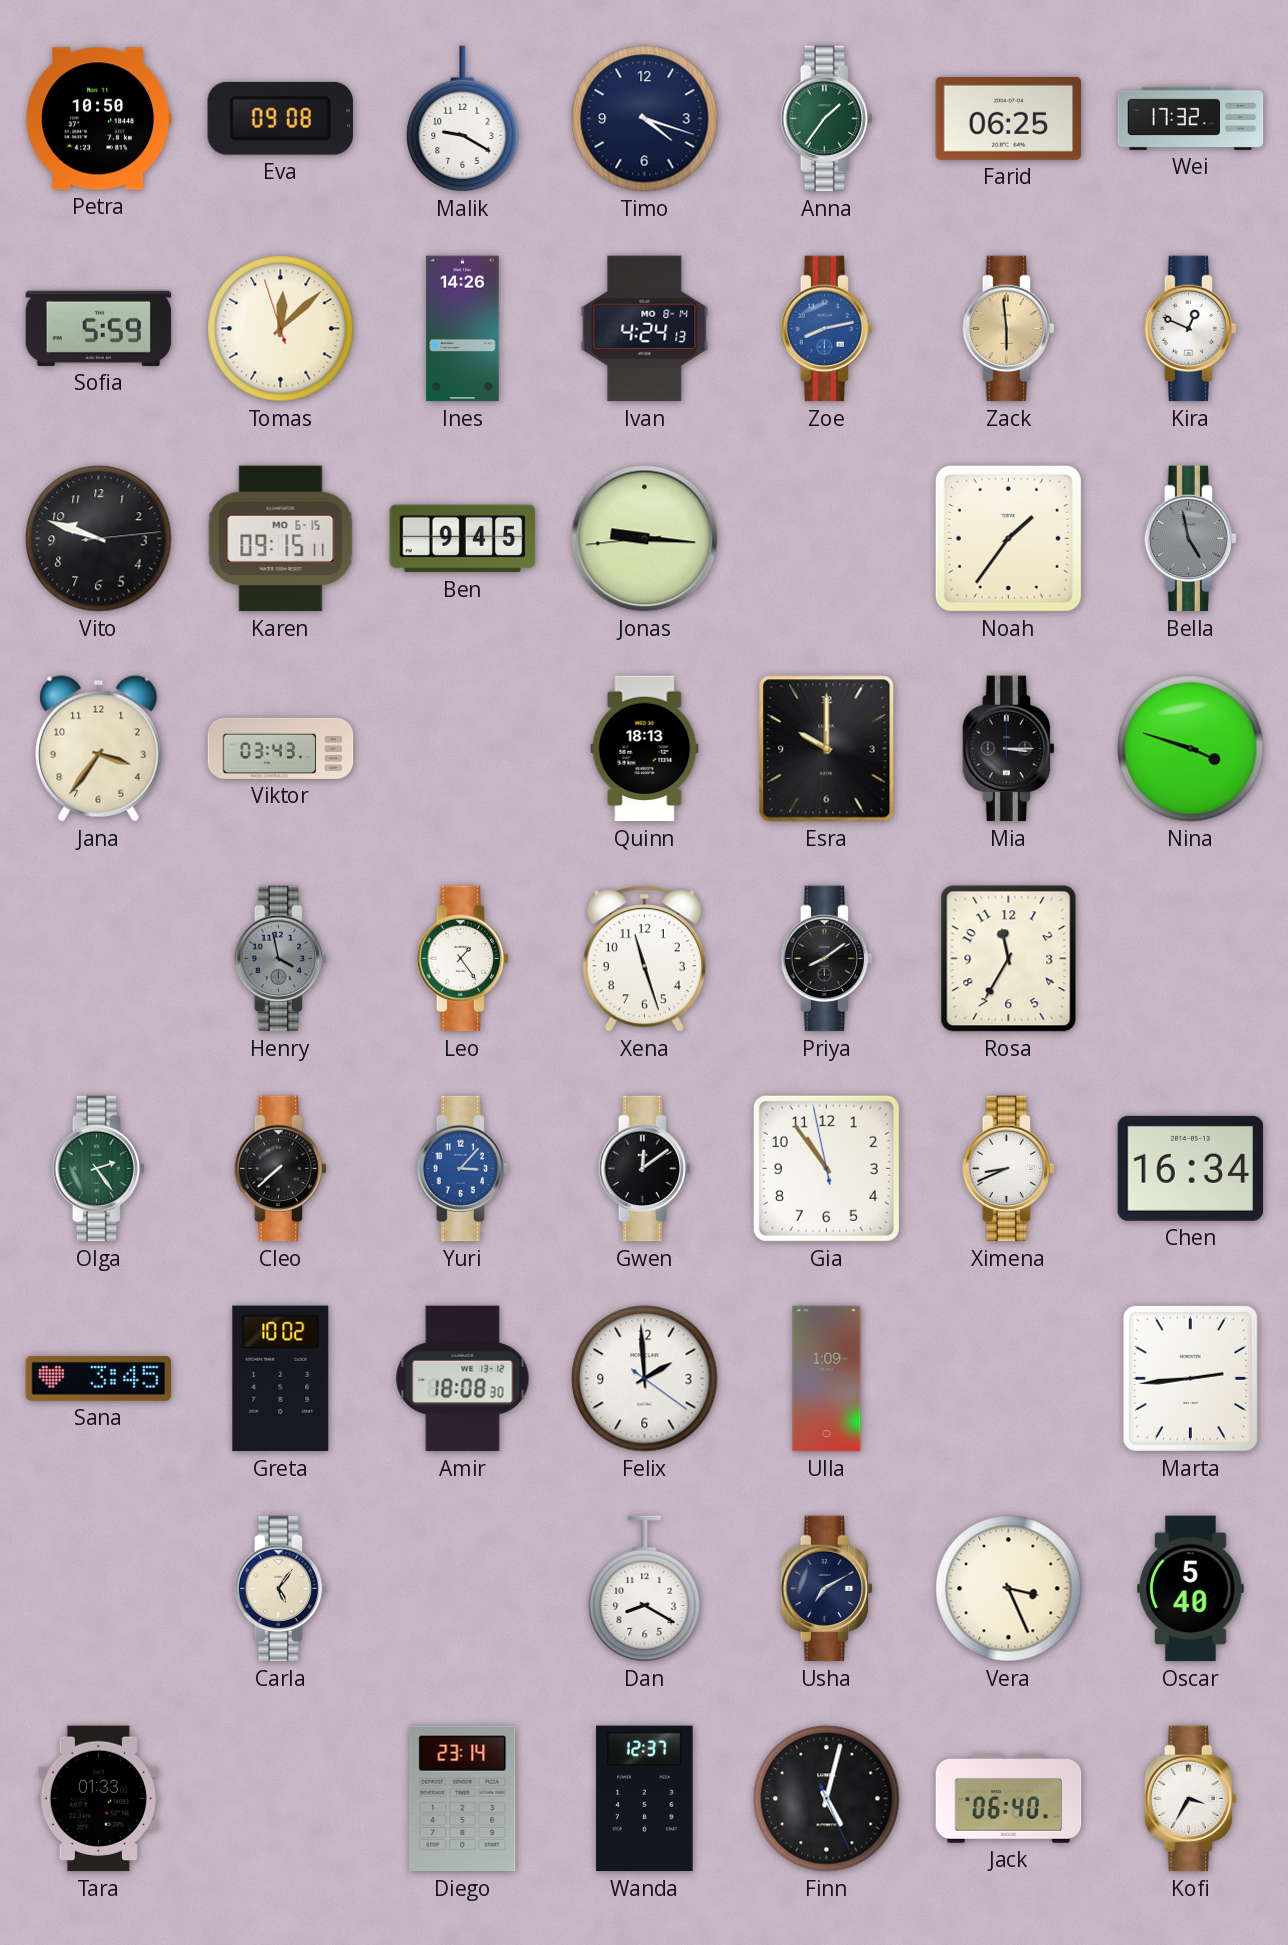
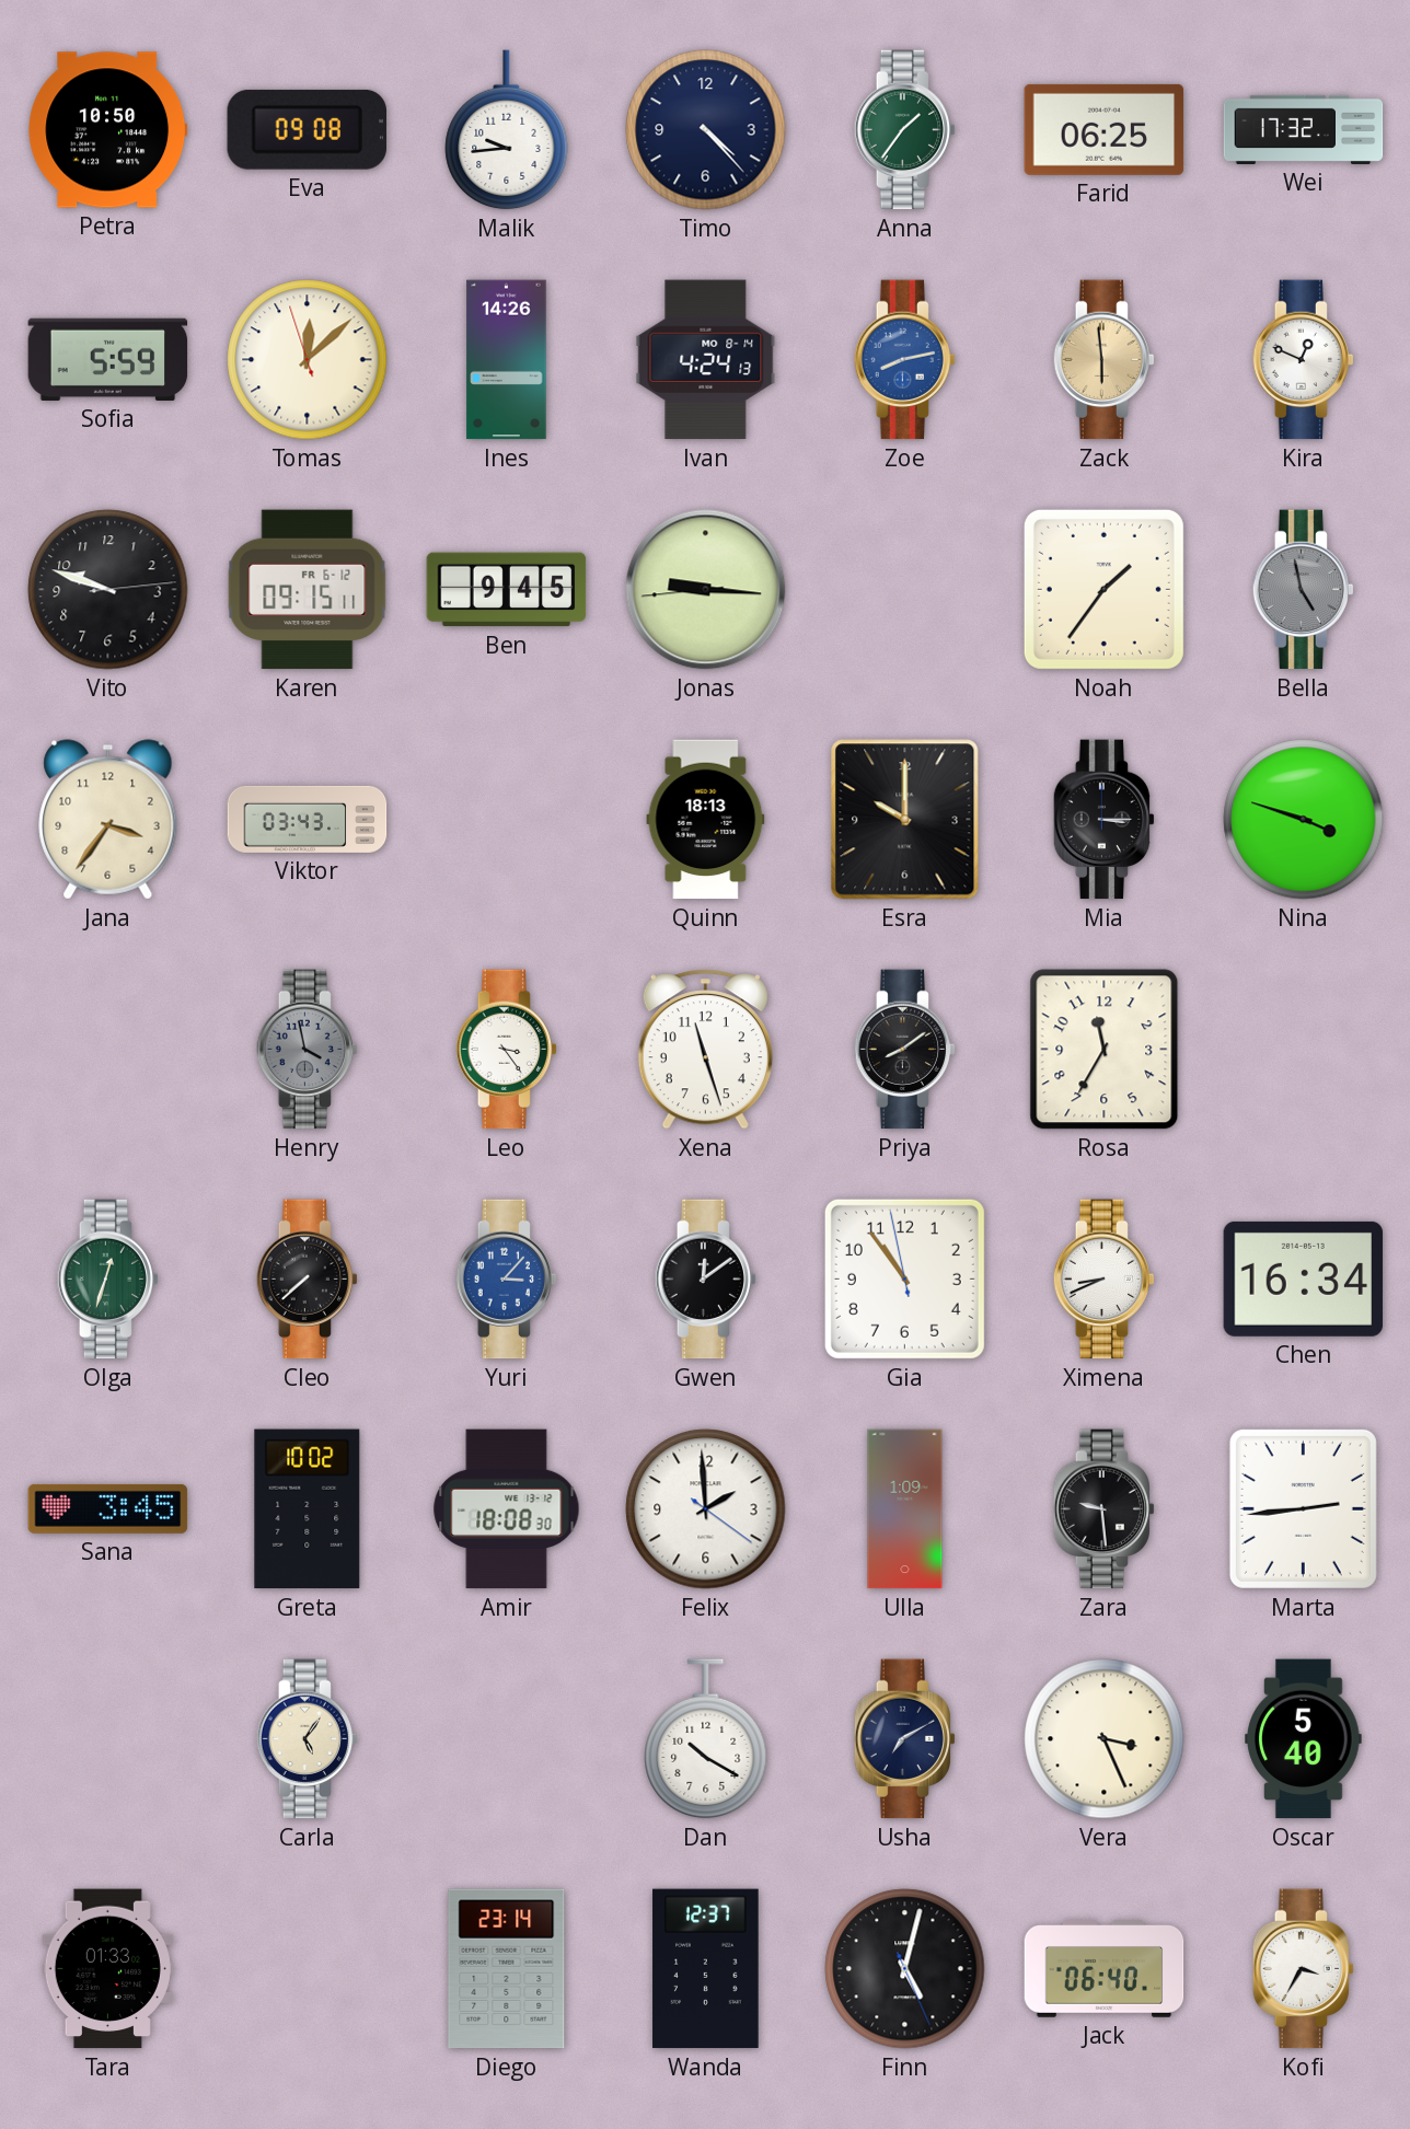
Malik: 9:20 -> 9:44 (507, 130)
Timo: 4:18 -> 4:23 (706, 130)
Karen date: MO 6-15 -> FR 6-12 (308, 590)
Leo: 1:24 -> 3:24 (506, 1050)
Olga: 2:24 -> 12:33 (107, 1280)
Zara: none -> 9:29 (1103, 1509)
Dan: 8:20 -> 10:20 (706, 1739)
